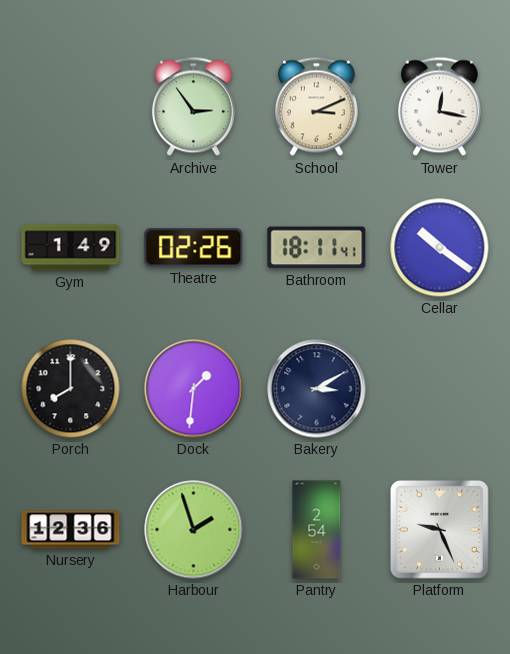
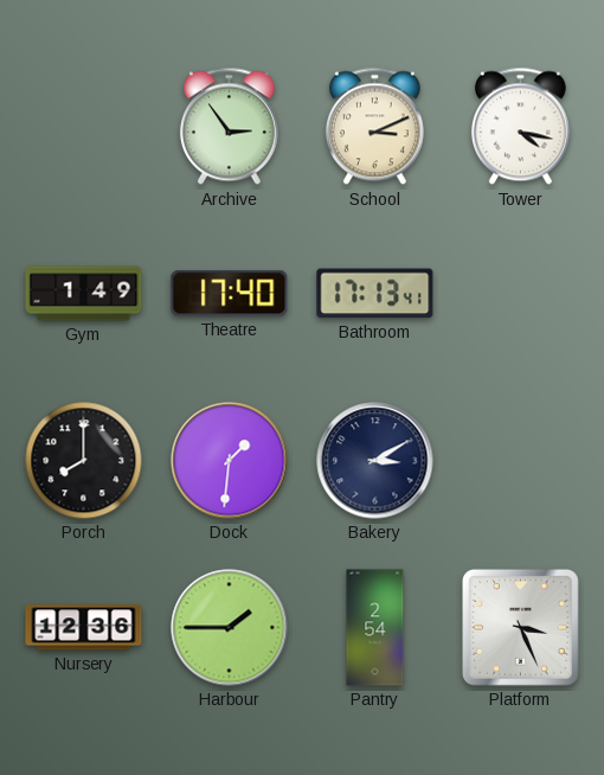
Tower: 12:17 -> 4:17 (520, 127)
Theatre: 02:26 -> 17:40 (230, 294)
Bathroom: 18:11 -> 17:13 (375, 294)
Cellar: 10:21 -> none (440, 248)
Harbour: 1:57 -> 1:45 (230, 628)
Platform: 9:26 -> 3:26 (520, 627)
